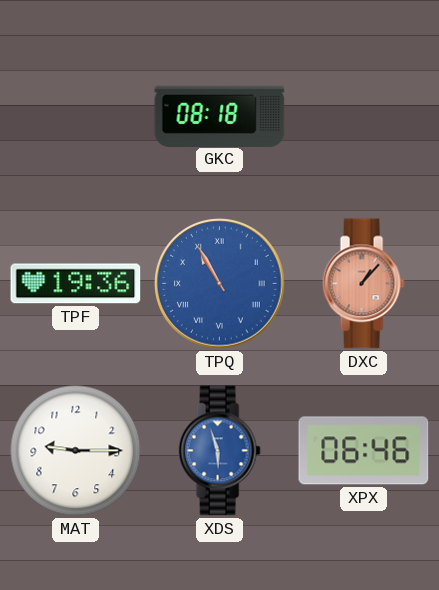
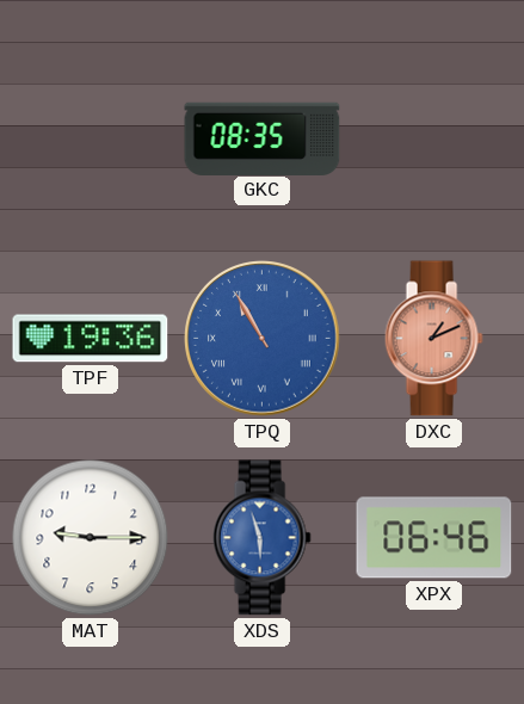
GKC: 08:18 -> 08:35 (263, 138)
DXC: 1:07 -> 1:11 (433, 339)
